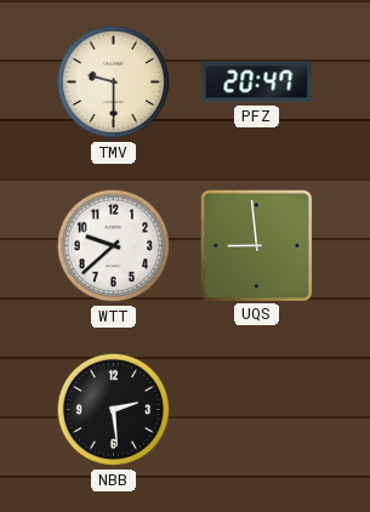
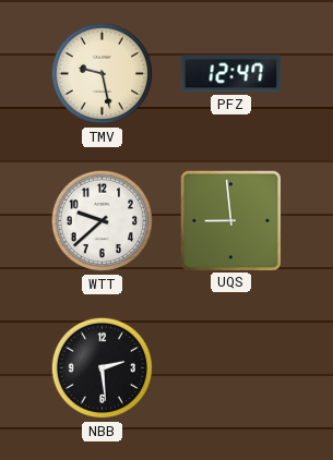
TMV: 9:30 -> 9:28 (103, 74)
PFZ: 20:47 -> 12:47 (231, 74)
